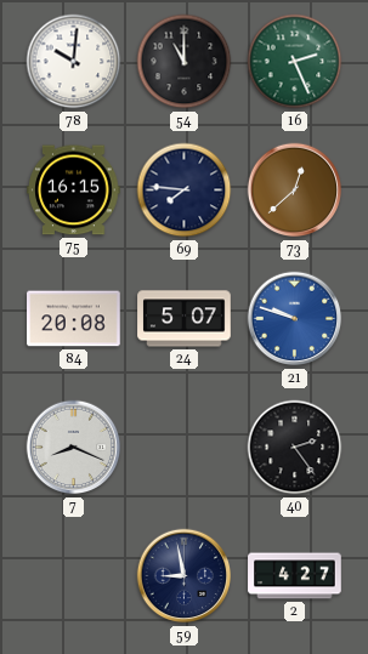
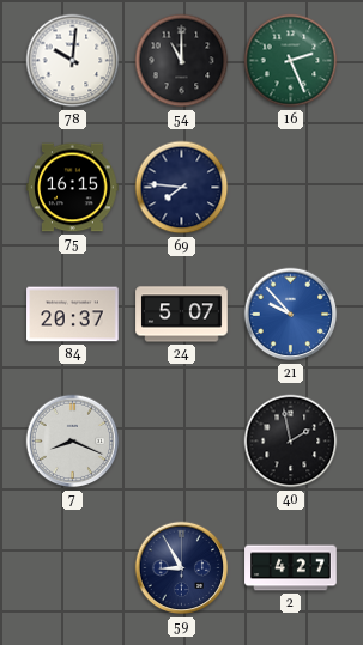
73: 12:38 -> none (295, 190)
84: 20:08 -> 20:37 (73, 315)
21: 9:48 -> 9:53 (291, 315)
40: 2:24 -> 1:58 (291, 442)
59: 8:58 -> 8:55 (182, 568)
